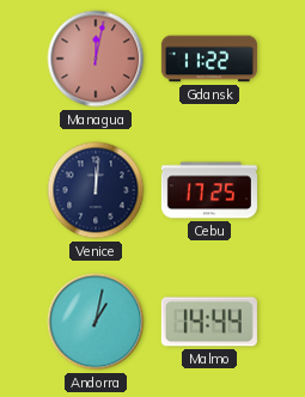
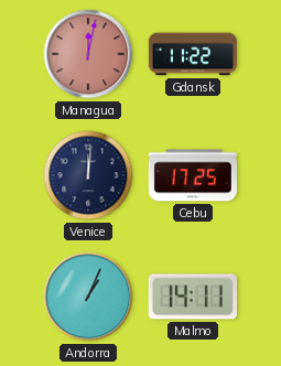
Andorra: 1:02 -> 1:04 (88, 297)
Malmo: 14:44 -> 14:11 (193, 297)
